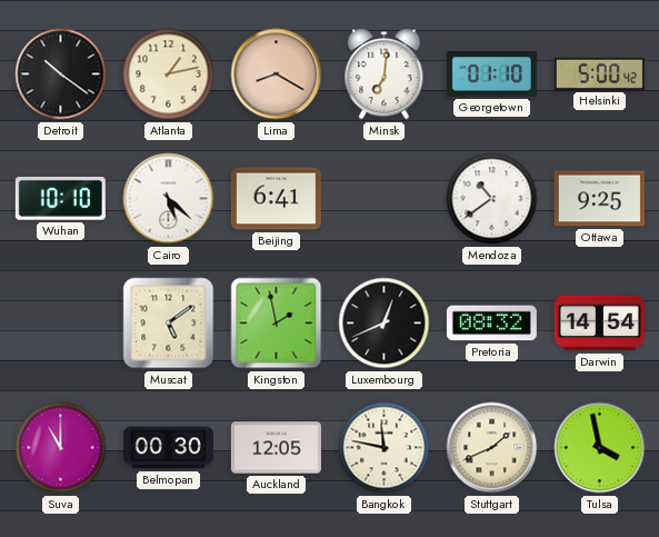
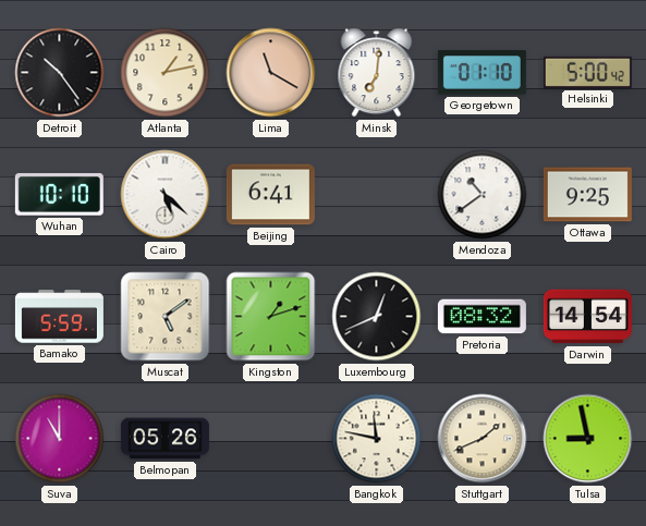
Detroit: 10:21 -> 10:24 (60, 73)
Lima: 8:20 -> 11:20 (271, 73)
Bamako: none -> 5:59 (59, 317)
Kingston: 1:58 -> 1:12 (271, 317)
Belmopan: 00:30 -> 05:26 (164, 439)
Auckland: 12:05 -> none (276, 448)
Tulsa: 3:58 -> 8:58 (588, 439)
